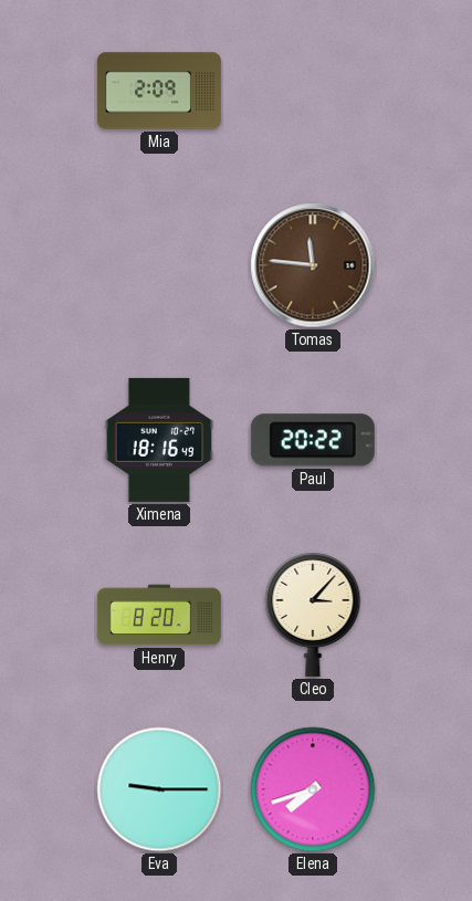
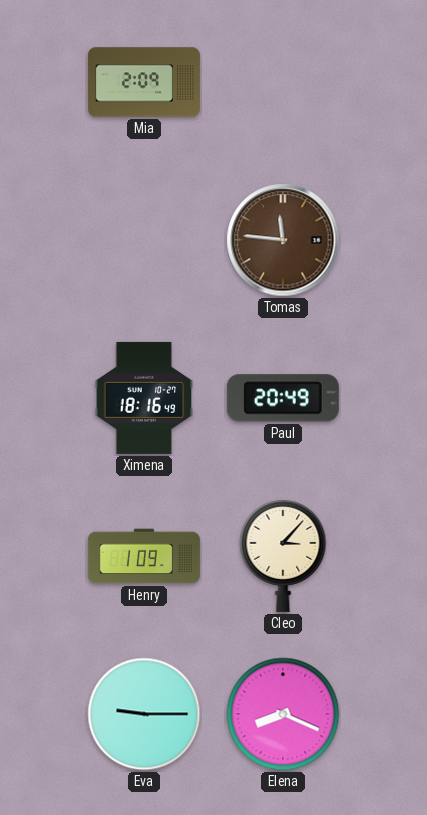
Paul: 20:22 -> 20:49 (283, 398)
Henry: 8:20 -> 1:09 (144, 556)
Elena: 7:42 -> 8:19 (283, 714)
